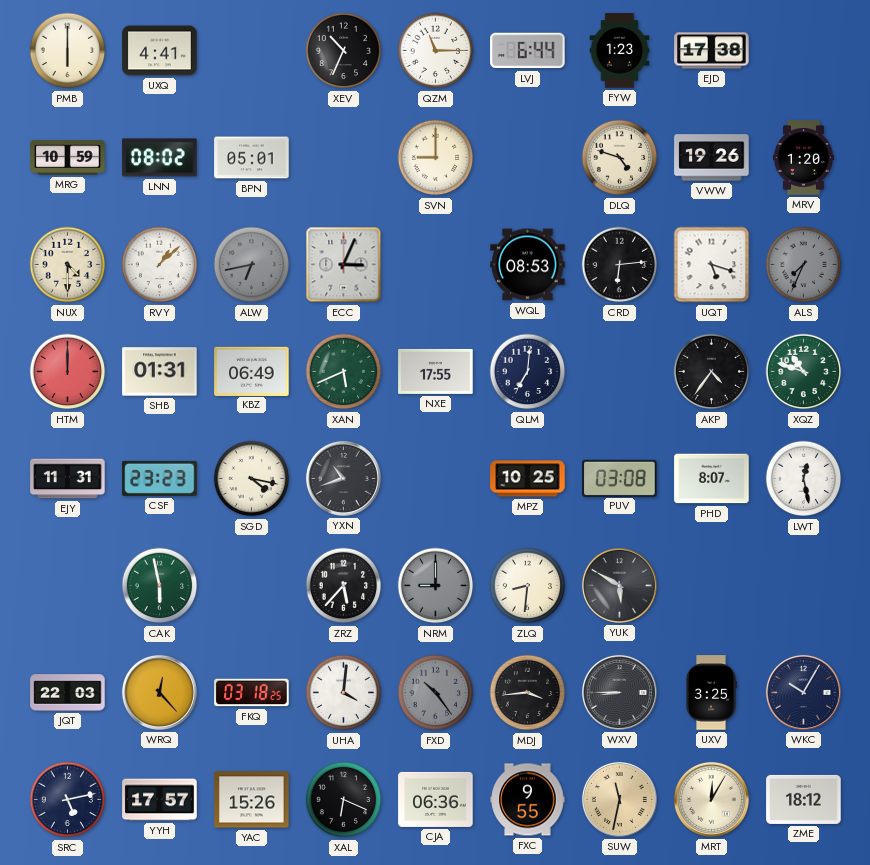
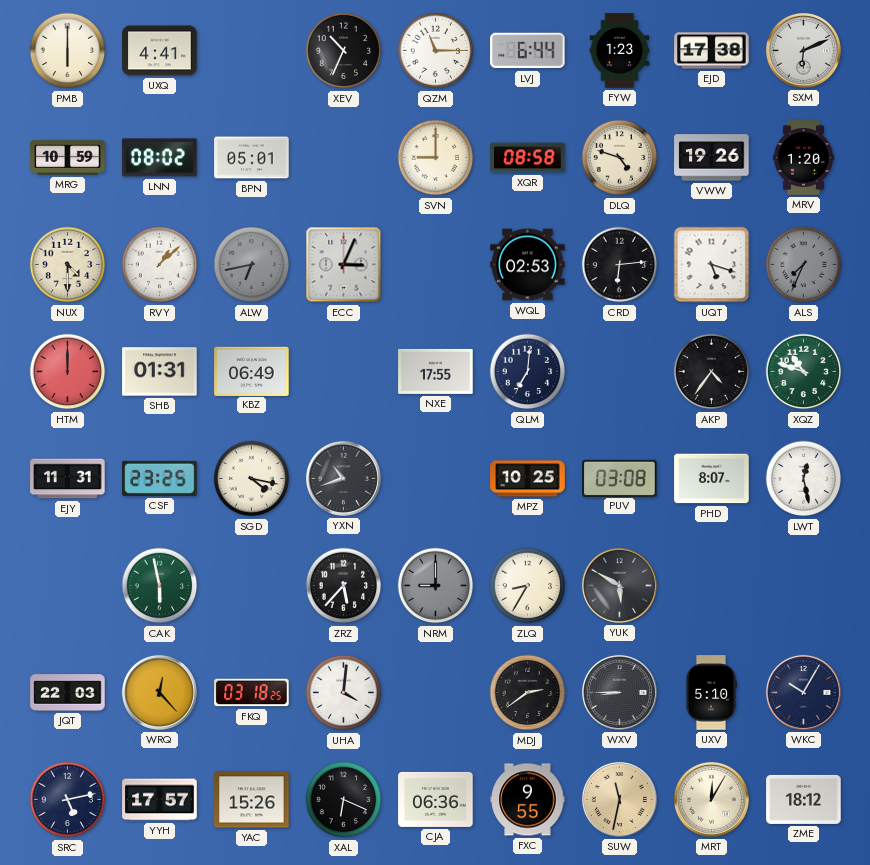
SXM: none -> 6:11 (803, 50)
XQR: none -> 08:58 (528, 158)
WQL: 08:53 -> 02:53 (528, 265)
XAN: 5:41 -> none (344, 372)
CSF: 23:23 -> 23:25 (160, 478)
ZLQ: 8:31 -> 8:35 (528, 586)
FXD: 10:24 -> none (436, 693)
MDJ: 3:44 -> 2:39 (528, 693)
UXV: 3:25 -> 5:10 (711, 693)
